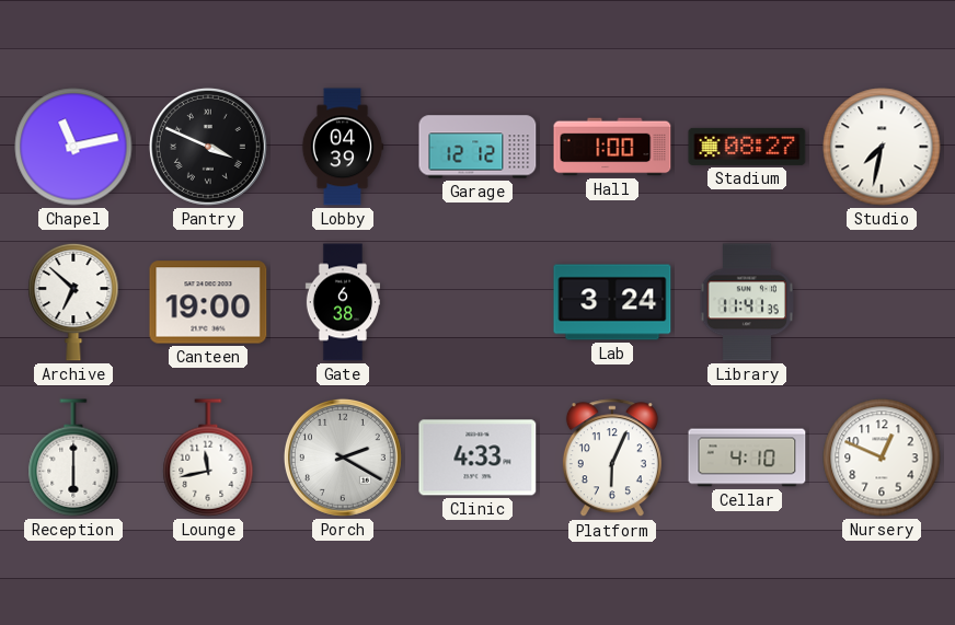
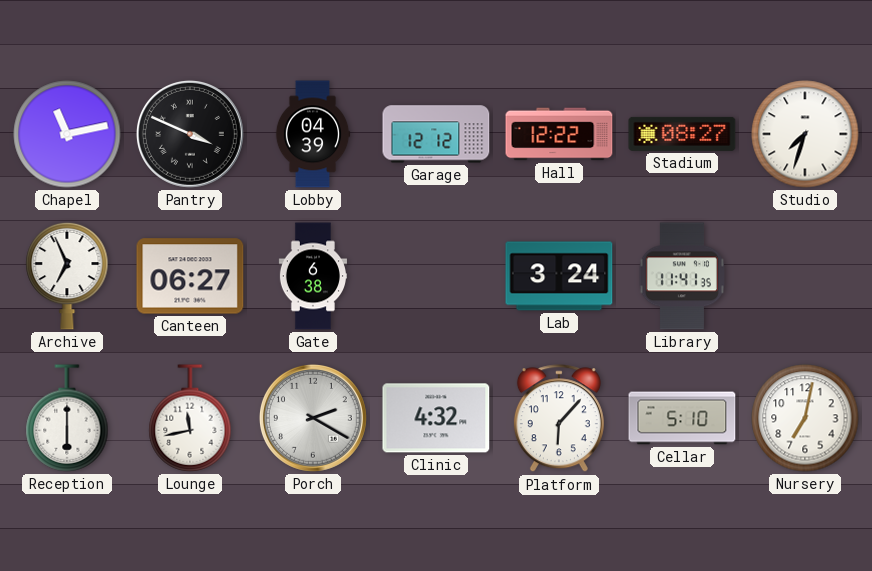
Hall: 1:00 -> 12:22 (559, 134)
Studio: 7:32 -> 7:33 (805, 134)
Archive: 6:52 -> 6:56 (67, 276)
Canteen: 19:00 -> 06:27 (190, 276)
Clinic: 4:33 -> 4:32 (436, 418)
Platform: 6:04 -> 6:07 (559, 419)
Cellar: 4:10 -> 5:10 (682, 418)
Nursery: 12:49 -> 7:02 (805, 418)
